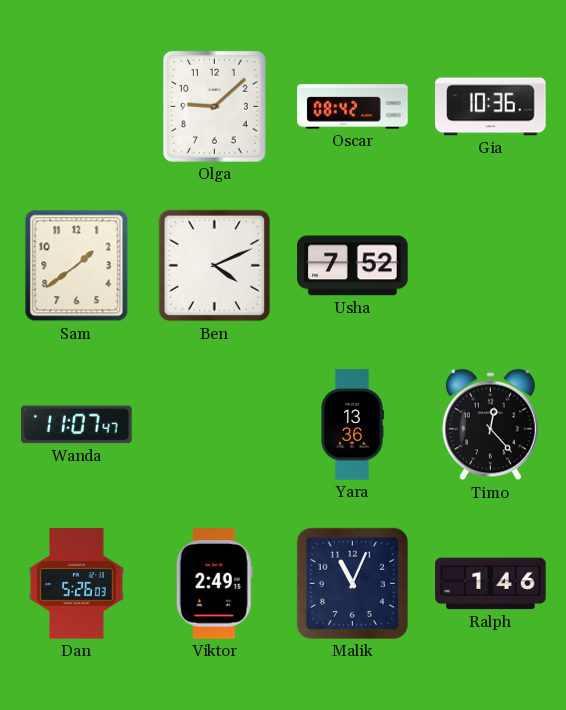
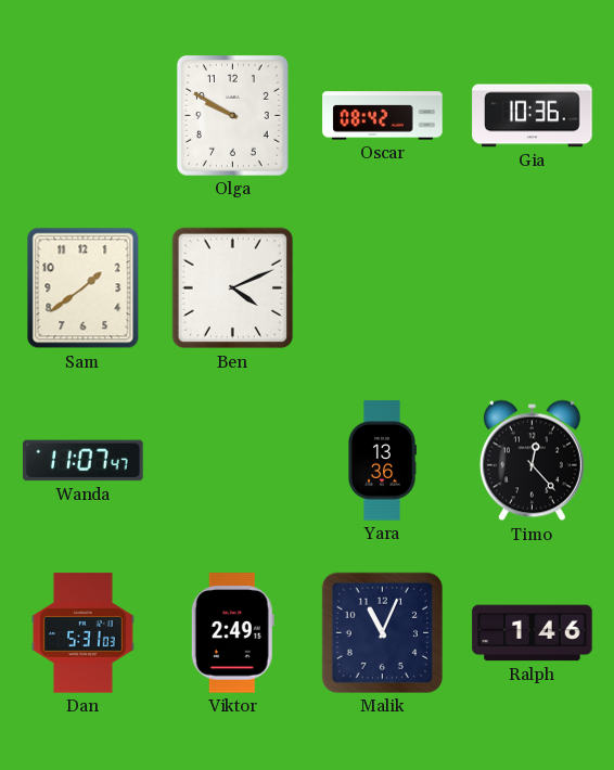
Olga: 9:08 -> 9:50 (232, 115)
Usha: 7:52 -> none (353, 266)
Dan: 5:26 -> 5:31 (84, 633)
